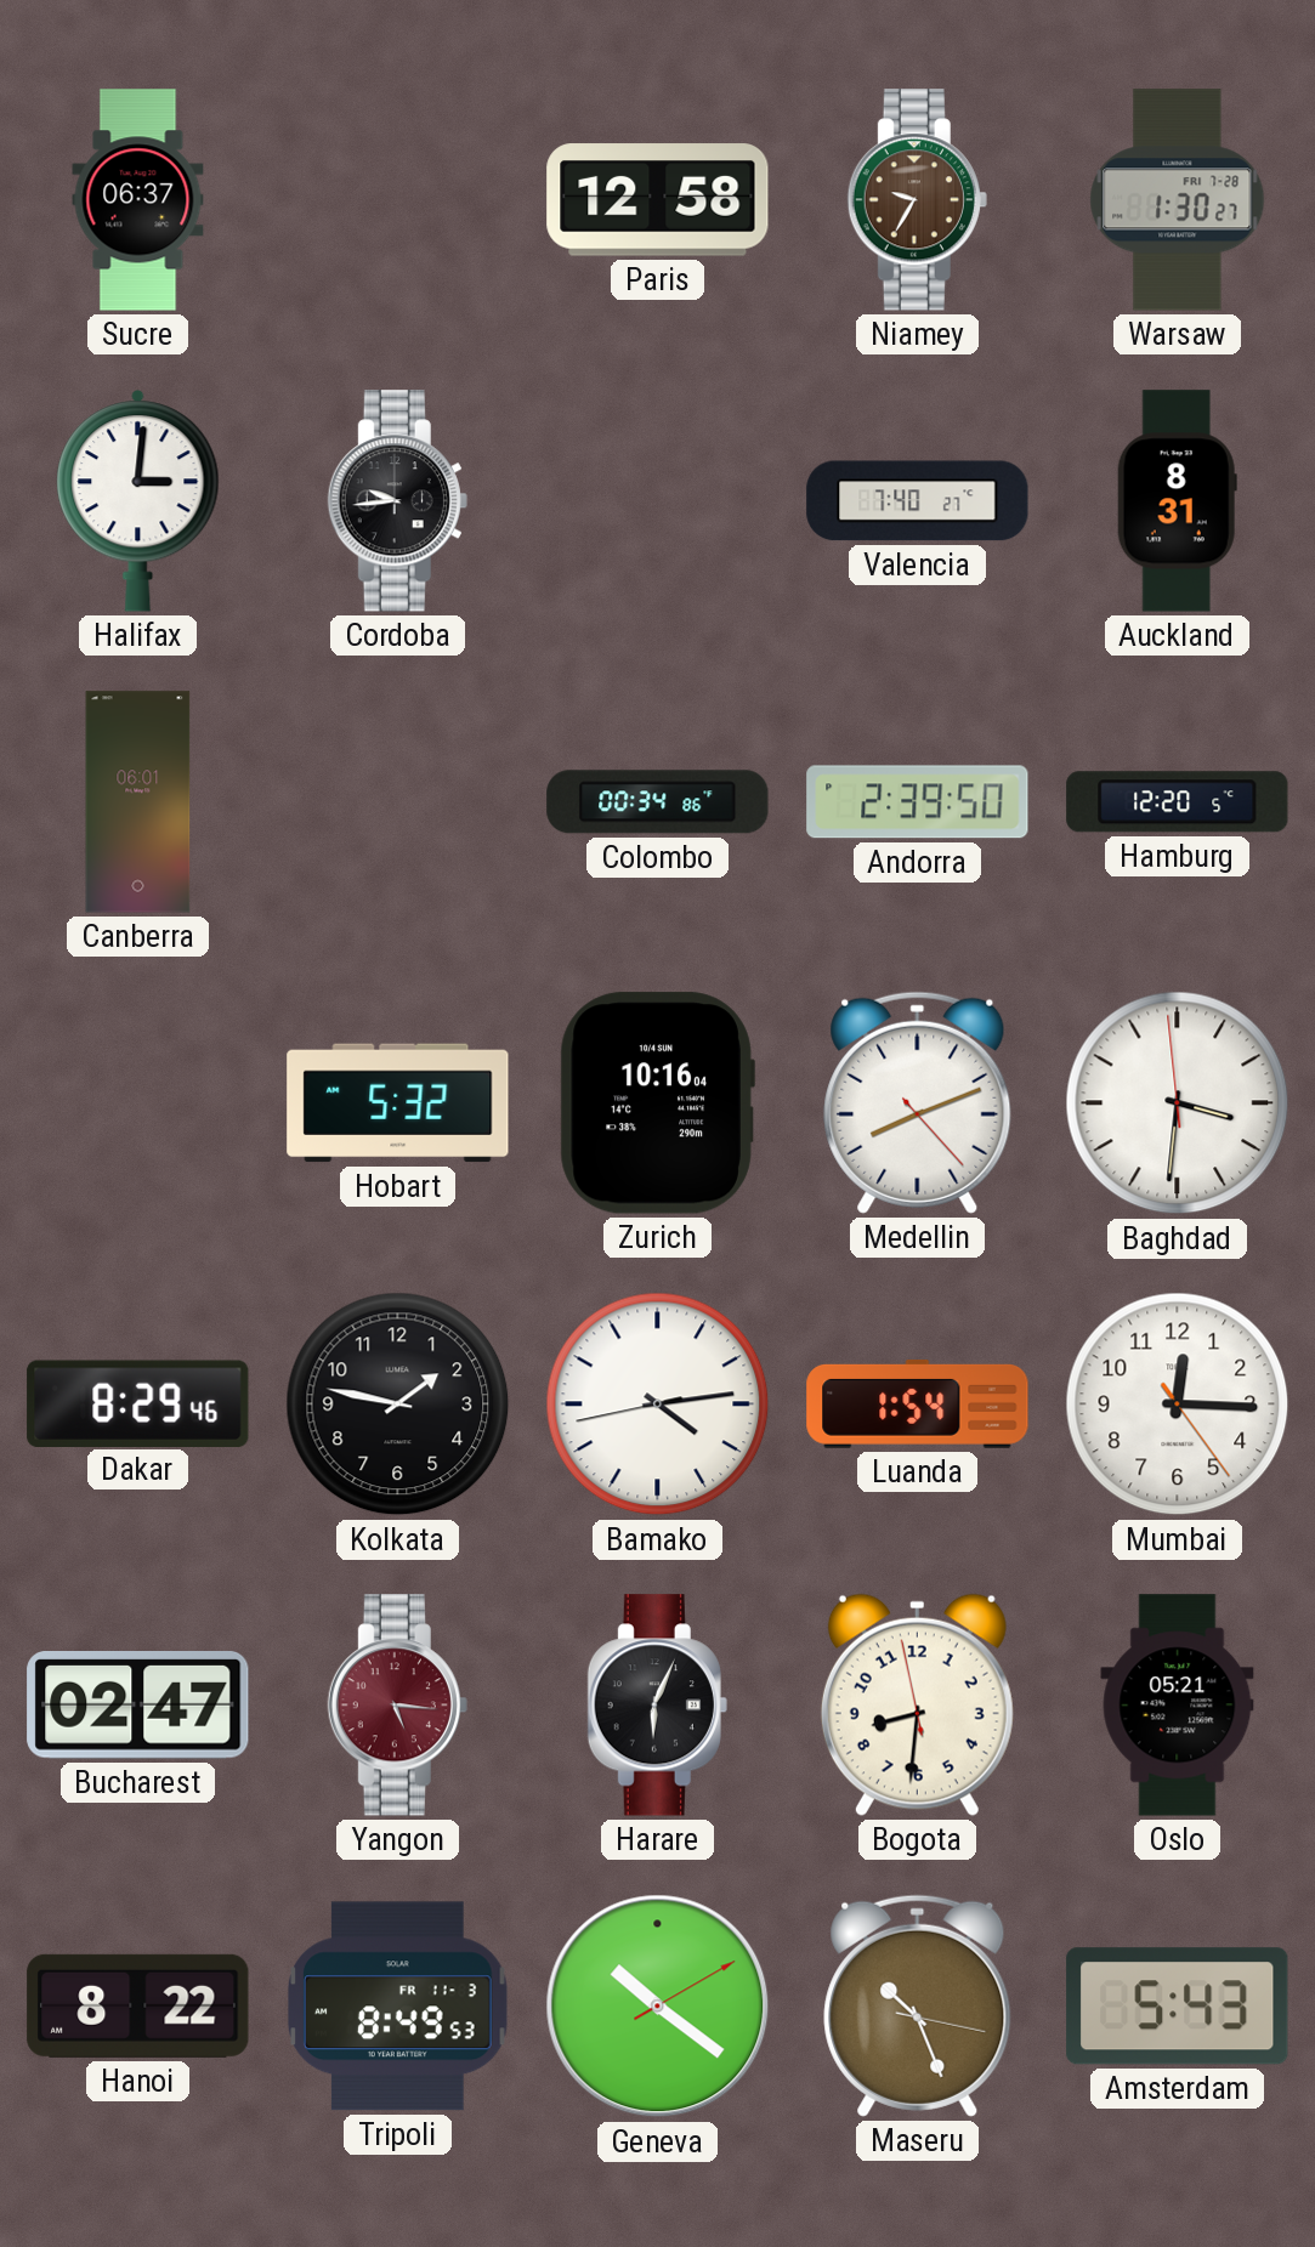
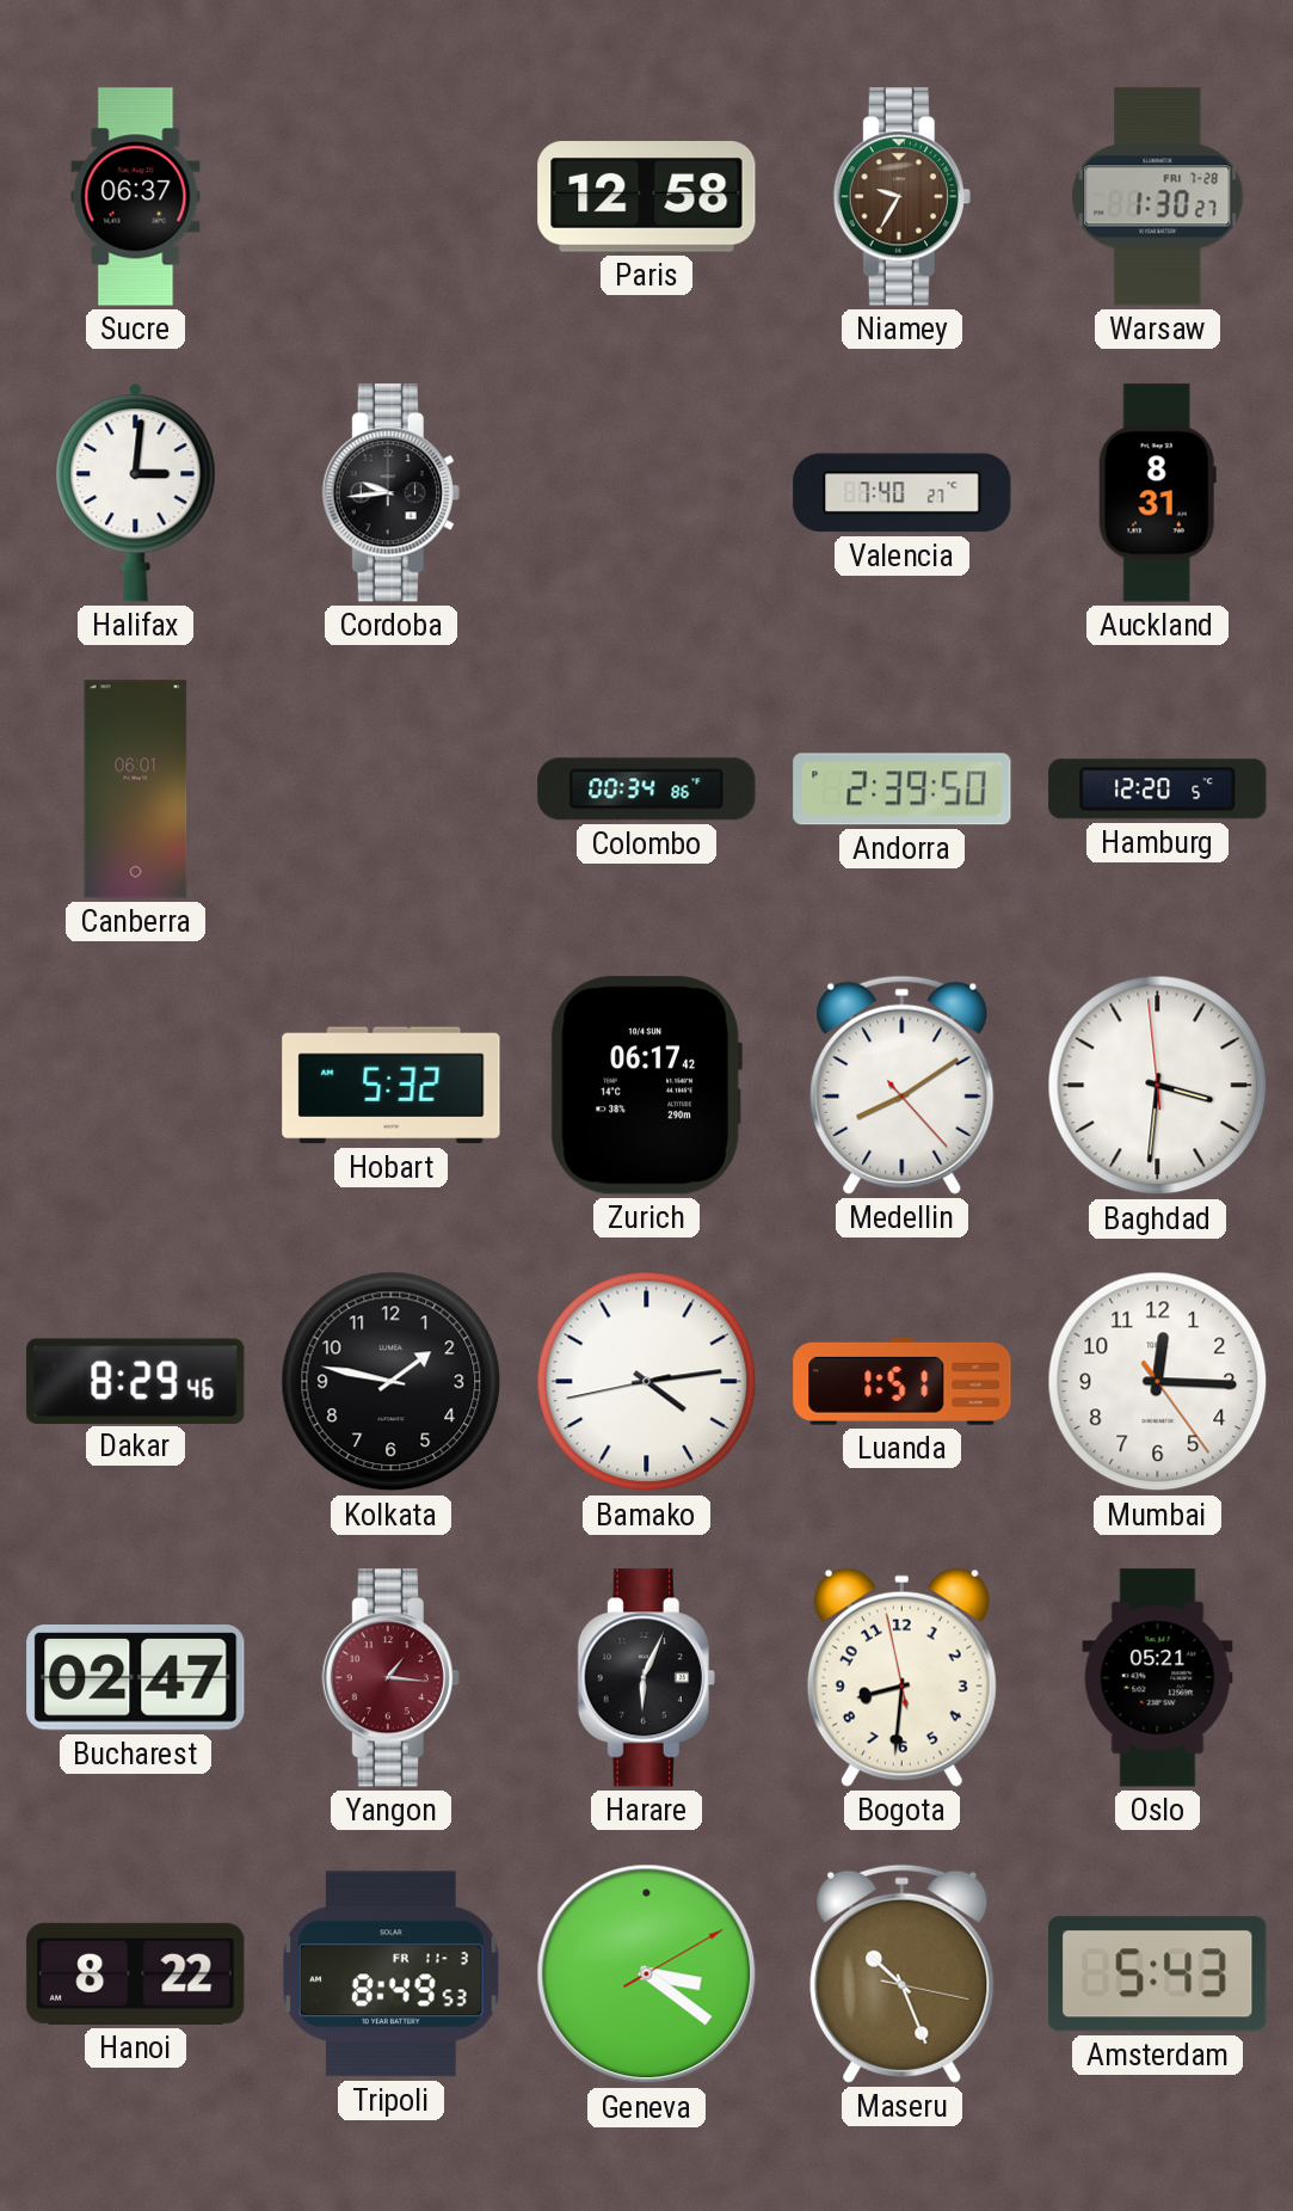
Zurich: 10:16 -> 06:17 (646, 1086)
Medellin: 8:11 -> 8:09 (903, 1085)
Luanda: 1:54 -> 1:51 (903, 1381)
Yangon: 5:16 -> 1:16 (390, 1678)
Geneva: 10:21 -> 3:21 (647, 1974)
